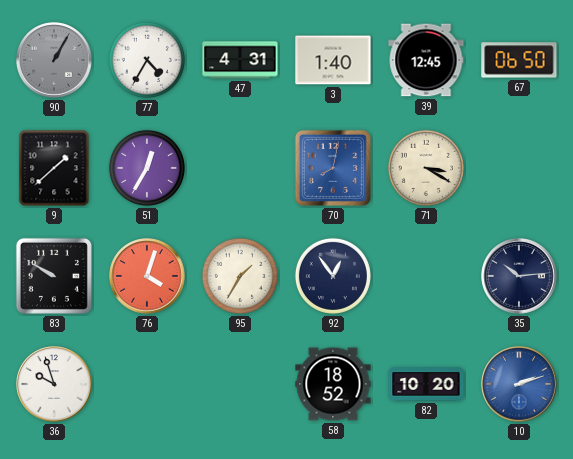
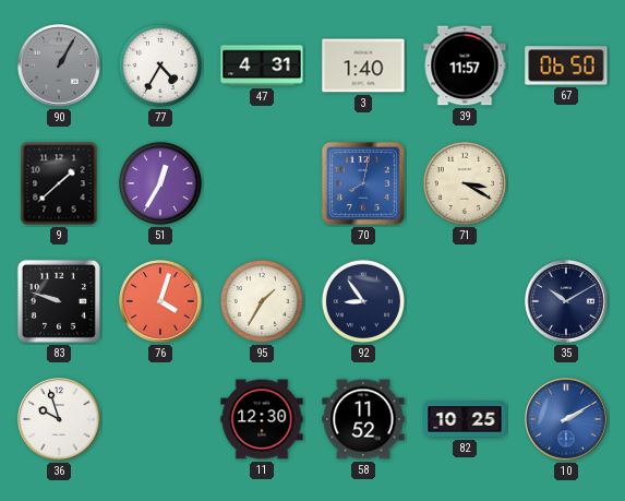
39: 12:45 -> 11:57 (465, 65)
83: 9:50 -> 9:48 (59, 301)
92: 12:54 -> 8:54 (363, 301)
35: 10:14 -> 10:10 (566, 301)
11: none -> 12:30 (262, 419)
58: 18:52 -> 11:52 (363, 419)
82: 10:20 -> 10:25 (465, 419)
10: 2:12 -> 2:10 (566, 419)
